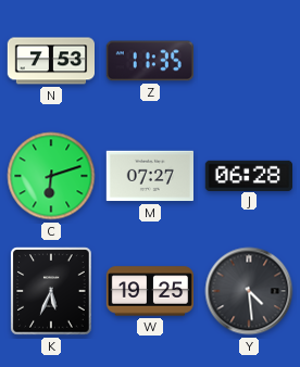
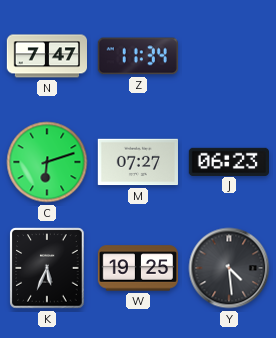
N: 7:53 -> 7:47 (46, 56)
Z: 11:35 -> 11:34 (138, 56)
J: 06:28 -> 06:23 (228, 161)
